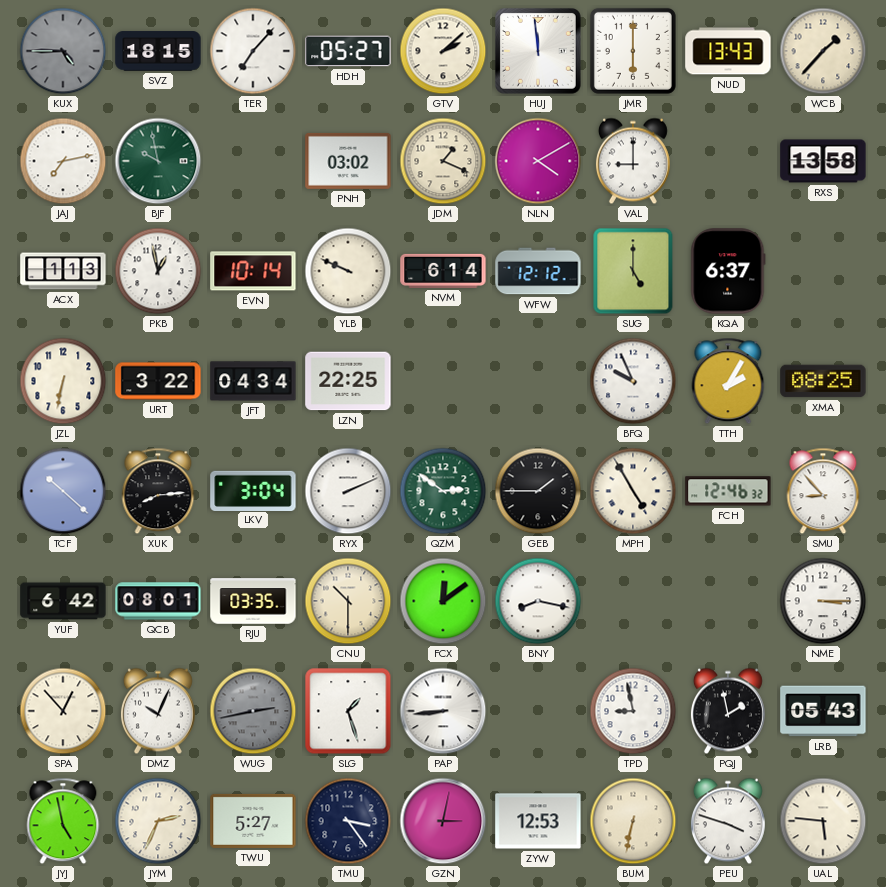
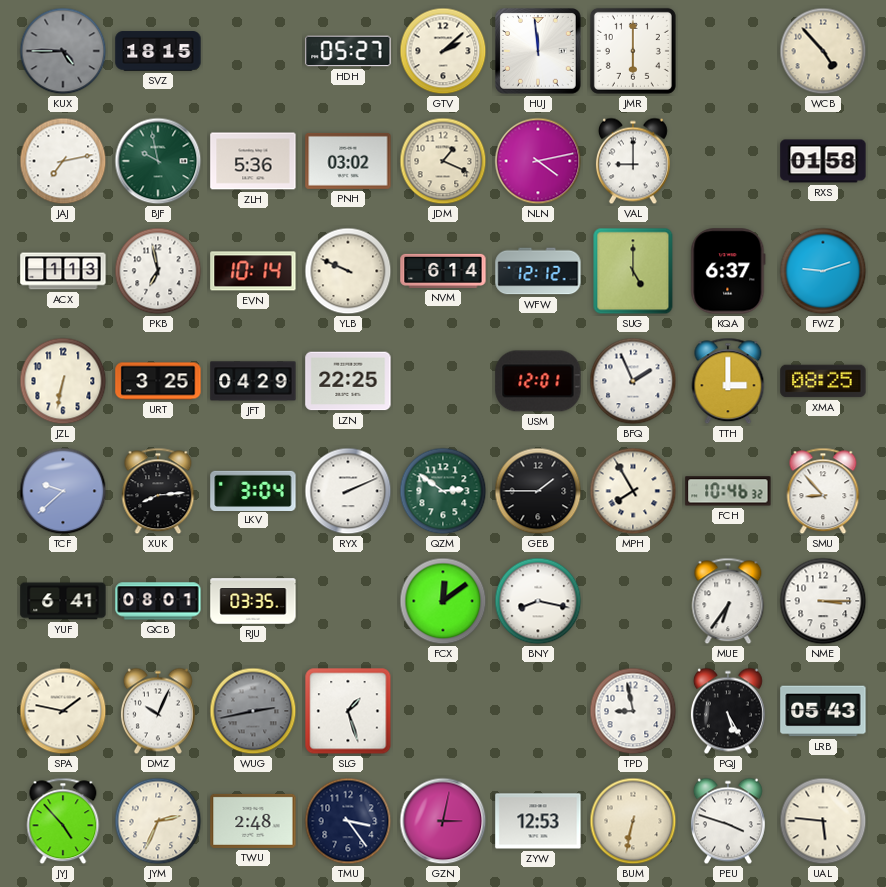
TER: 7:07 -> none (253, 51)
NUD: 13:43 -> none (728, 51)
WCB: 1:37 -> 4:53 (823, 51)
ZLH: none -> 5:36 (253, 161)
NLN: 4:10 -> 4:13 (538, 161)
RXS: 13:58 -> 01:58 (823, 161)
PKB: 12:58 -> 6:58 (158, 271)
FWZ: none -> 9:12 (823, 271)
URT: 3:22 -> 3:25 (158, 381)
JFT: 04:34 -> 04:29 (253, 381)
USM: none -> 12:01 (538, 381)
BFQ: 9:56 -> 1:56 (633, 381)
TTH: 2:05 -> 3:00 (728, 381)
TCF: 10:22 -> 9:38 (63, 491)
MPH: 4:55 -> 7:55 (633, 491)
FCH: 12:46 -> 10:46 (728, 491)
YUF: 6:42 -> 6:41 (63, 601)
CNU: 10:30 -> none (348, 601)
MUE: none -> 6:36 (728, 601)
SPA: 12:53 -> 1:47 (63, 711)
PAP: 8:44 -> none (443, 711)
PQJ: 1:58 -> 5:25 (728, 711)
JYJ: 4:58 -> 4:53 (63, 821)
TWU: 5:27 -> 2:48 (253, 821)
